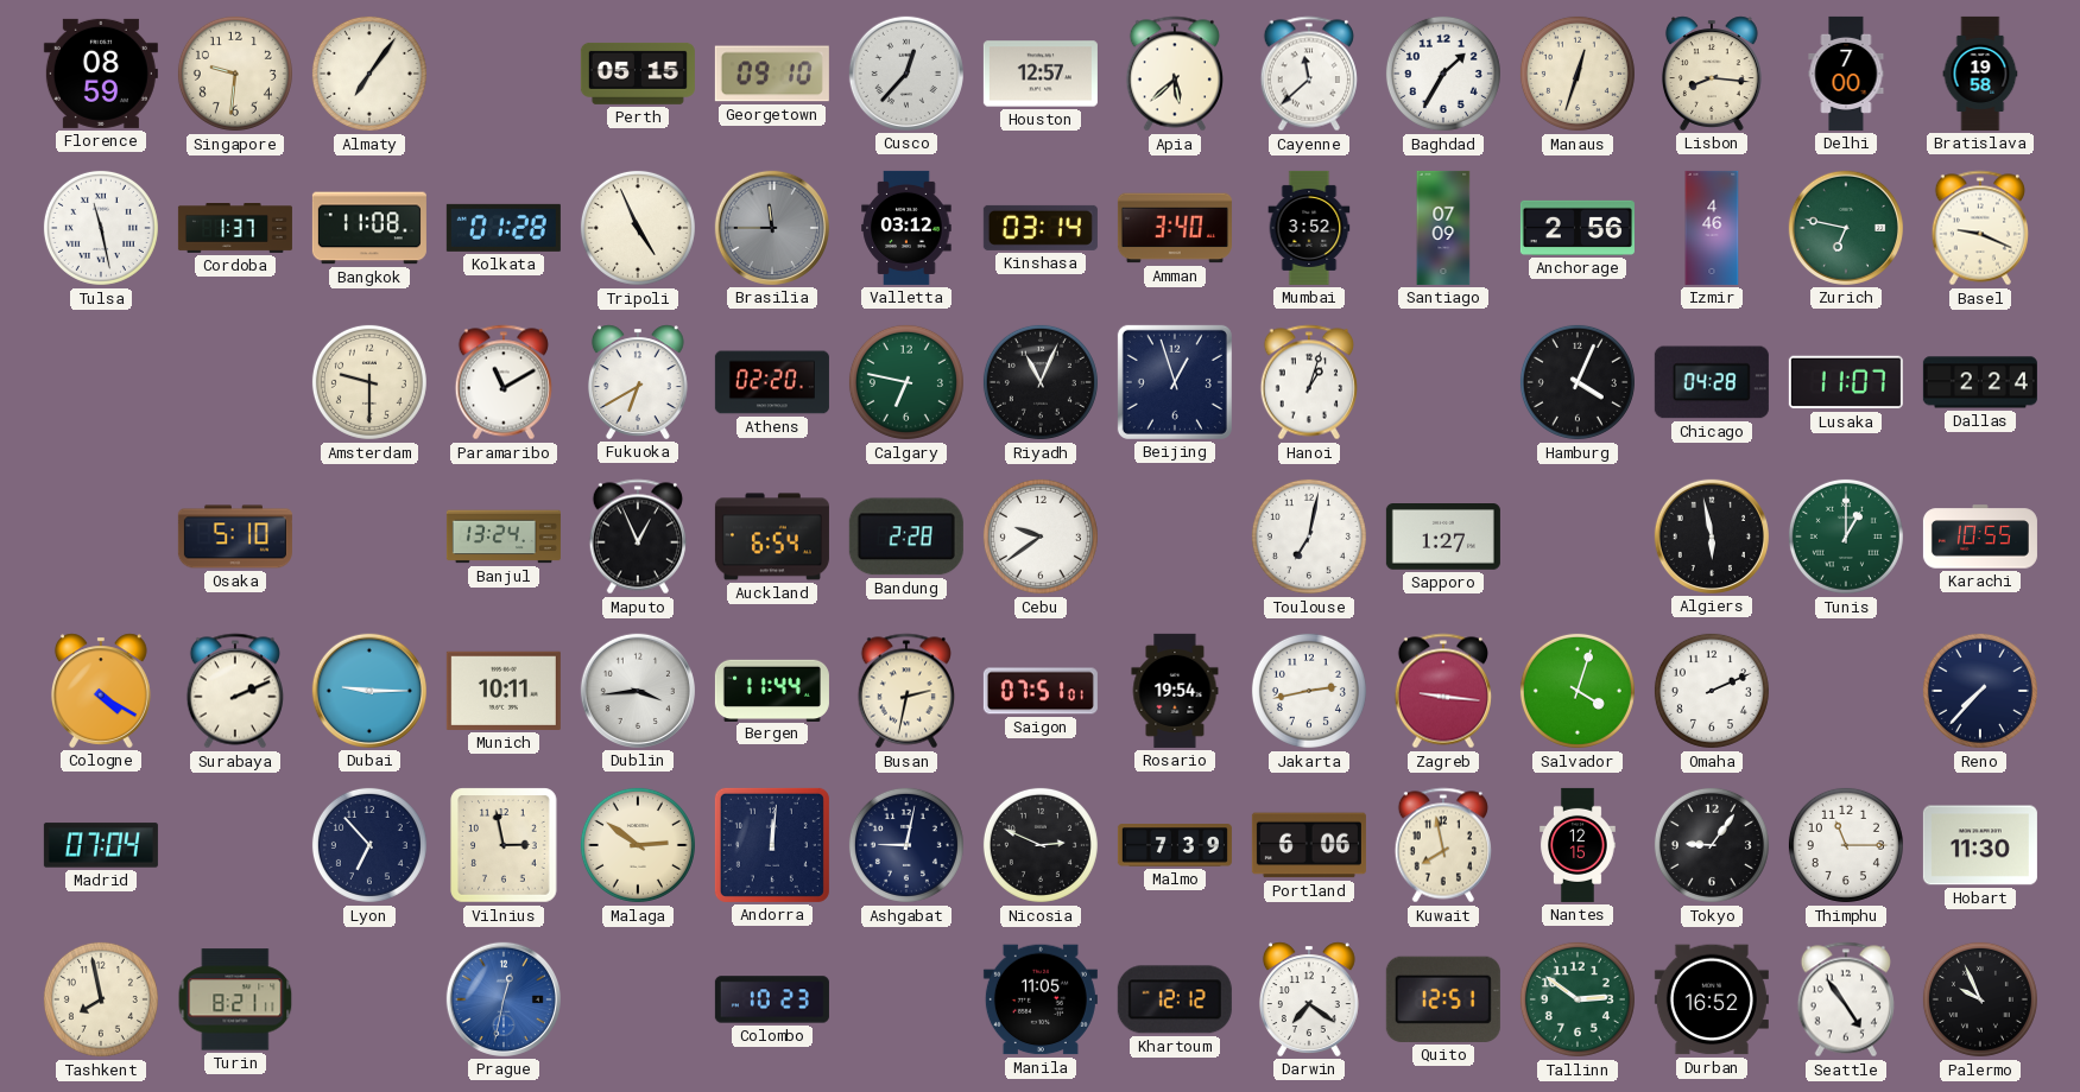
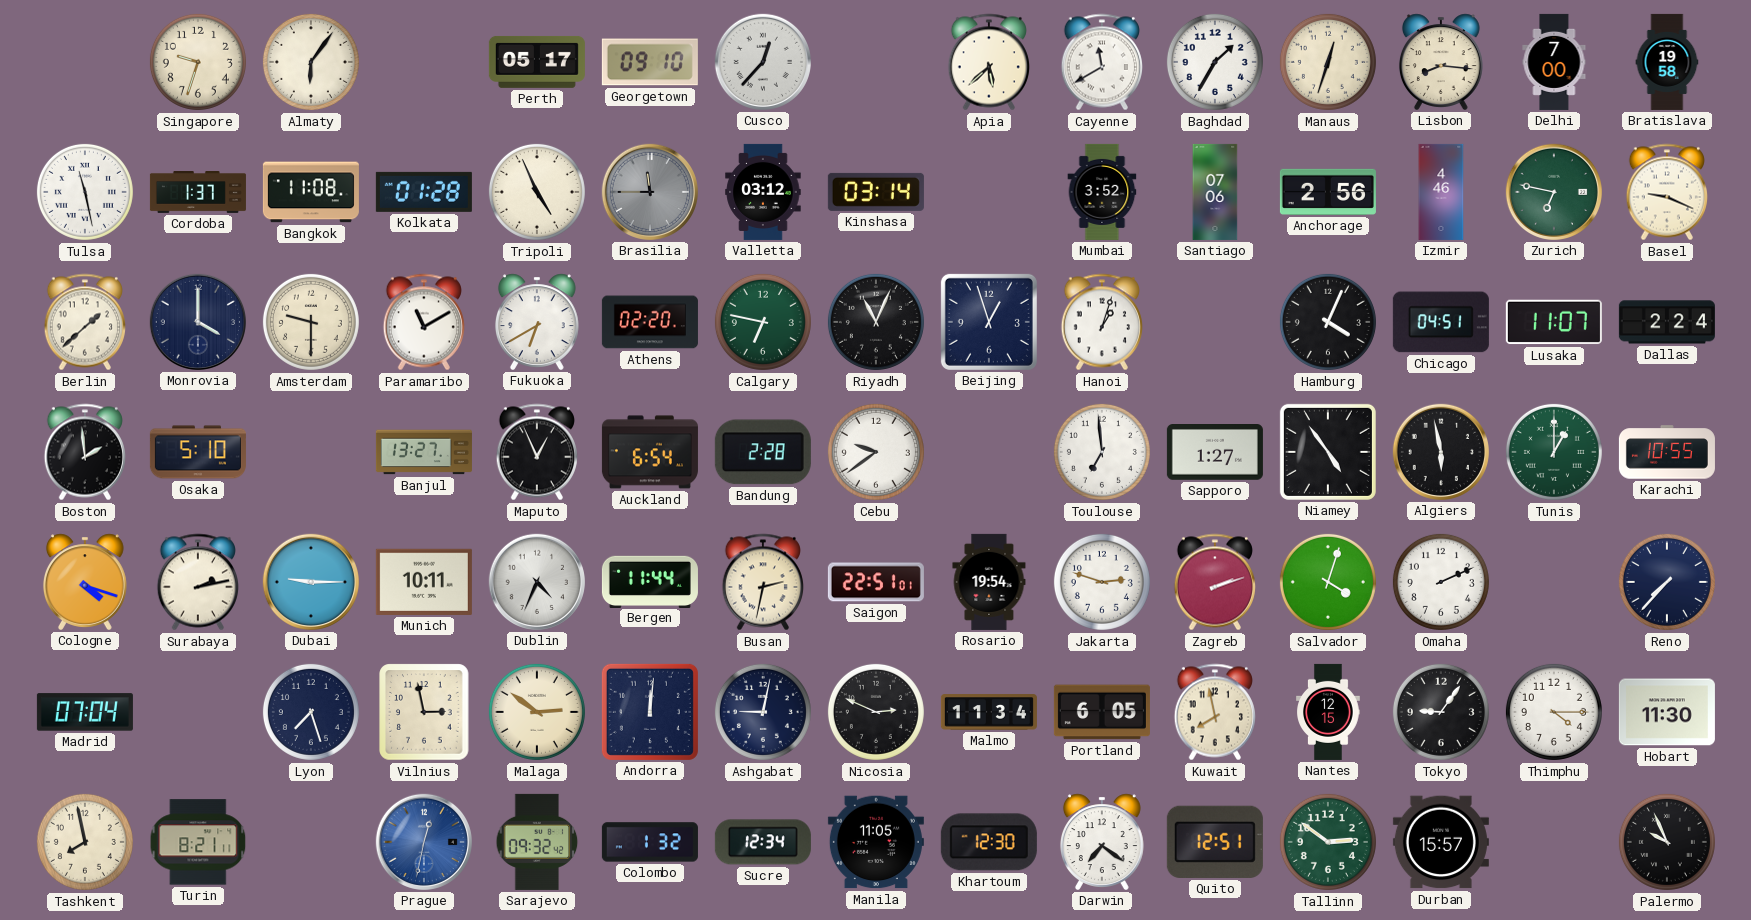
Florence: 08:59 -> none (101, 74)
Singapore: 9:31 -> 9:33 (198, 62)
Almaty: 7:06 -> 6:06 (311, 62)
Perth: 05:15 -> 05:17 (537, 62)
Houston: 12:57 -> none (1041, 74)
Cayenne: 11:38 -> 11:40 (1101, 62)
Amman: 3:40 -> none (1175, 228)
Santiago: 07:09 -> 07:06 (1215, 192)
Berlin: none -> 1:38 (84, 322)
Monrovia: none -> 4:00 (198, 322)
Chicago: 04:28 -> 04:51 (1441, 322)
Boston: none -> 1:59 (84, 452)
Banjul: 13:24 -> 13:27 (424, 452)
Toulouse: 7:02 -> 6:59 (1102, 452)
Niamey: none -> 4:54 (1328, 452)
Cologne: 4:20 -> 4:18 (85, 582)
Surabaya: 2:11 -> 2:13 (197, 582)
Dublin: 3:44 -> 4:34 (537, 582)
Saigon: 07:51 -> 22:51 (876, 582)
Jakarta: 2:43 -> 2:48 (1102, 582)
Zagreb: 9:16 -> 2:12 (1214, 582)
Lyon: 6:53 -> 7:27 (311, 712)
Malmo: 7:39 -> 11:34 (989, 712)
Portland: 6:06 -> 6:05 (1102, 712)
Thimphu: 11:15 -> 4:15 (1554, 712)
Sarajevo: none -> 09:32 (537, 842)
Colombo: 10:23 -> 1:32 (650, 842)
Sucre: none -> 12:34 (763, 842)
Khartoum: 12:12 -> 12:30 (989, 842)
Durban: 16:52 -> 15:57 (1441, 842)
Seattle: 4:54 -> none (1845, 999)
